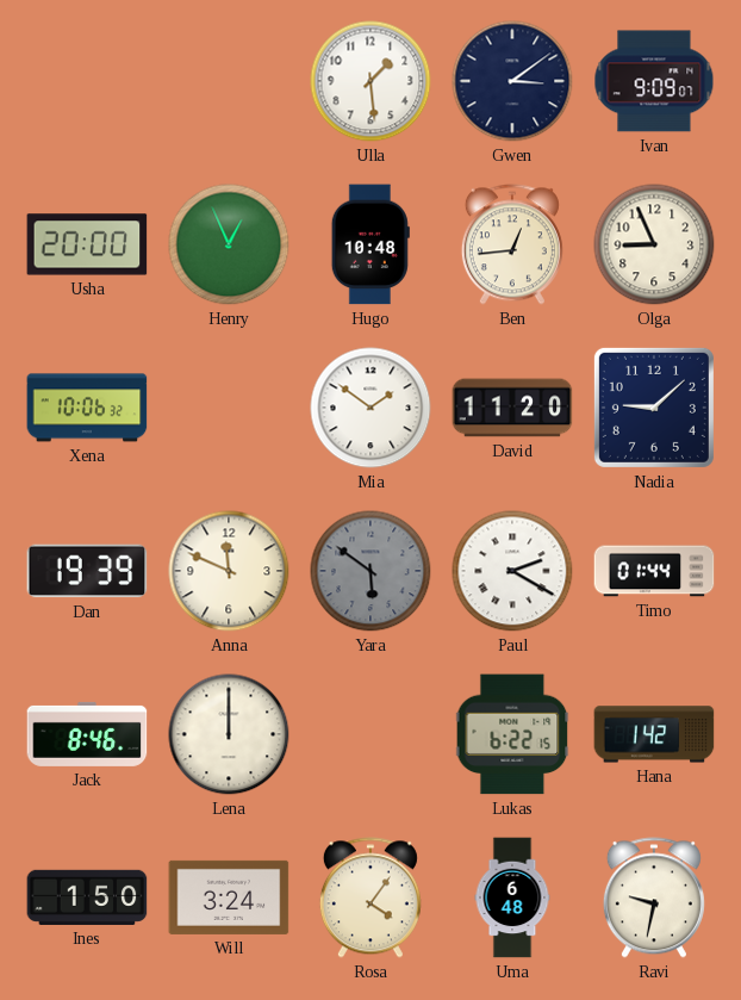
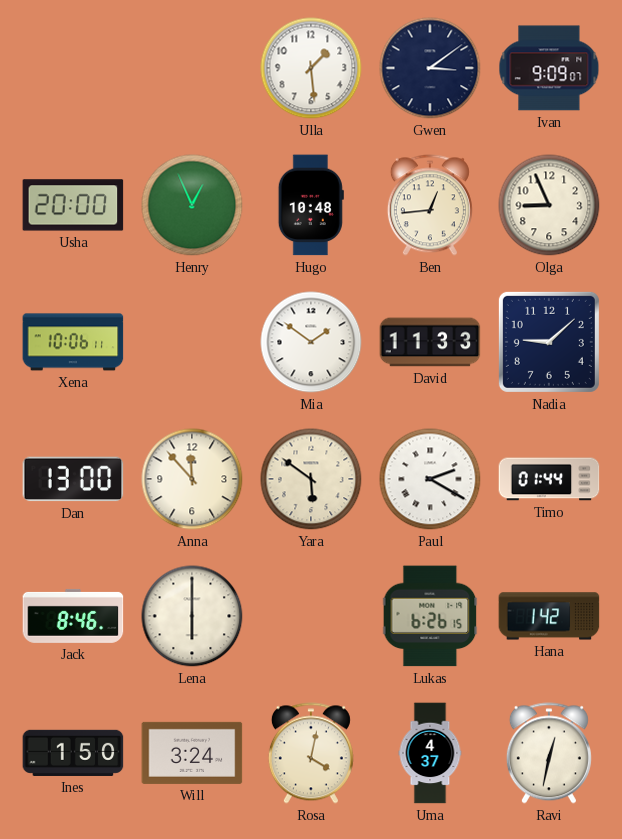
Xena: 10:06:32 -> 10:06:11 (73, 342)
David: 11:20 -> 11:33 (430, 342)
Dan: 19:39 -> 13:00 (73, 479)
Anna: 11:49 -> 11:53 (192, 479)
Yara dial: grey -> cream (311, 479)
Lena: 12:00 -> 6:00 (192, 616)
Lukas: 6:22 -> 6:26 (430, 616)
Rosa: 4:06 -> 4:02 (311, 753)
Uma: 6:48 -> 4:37 (430, 753)
Ravi: 9:32 -> 12:32 (549, 753)
